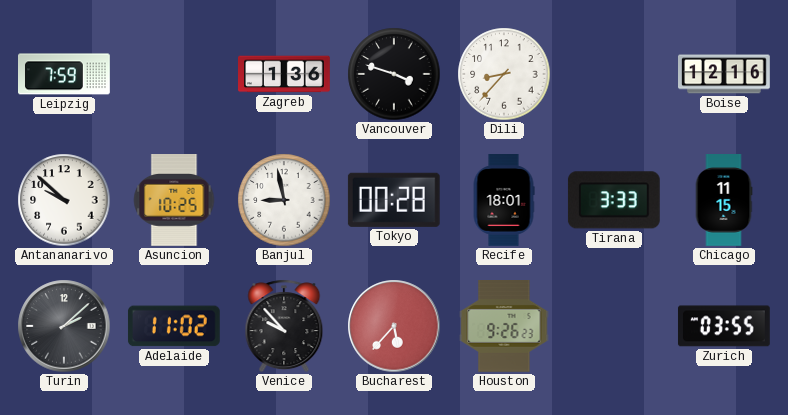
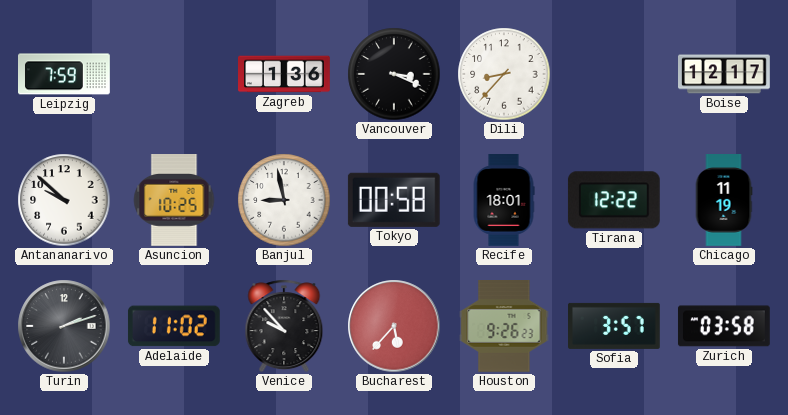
Vancouver: 3:48 -> 3:19 (394, 74)
Boise: 12:16 -> 12:17 (725, 74)
Tokyo: 00:28 -> 00:58 (394, 200)
Tirana: 3:33 -> 12:22 (614, 200)
Chicago: 11:15 -> 11:19 (724, 200)
Turin: 2:08 -> 2:12 (64, 326)
Sofia: none -> 3:57 (615, 326)
Zurich: 03:55 -> 03:58 (724, 326)
